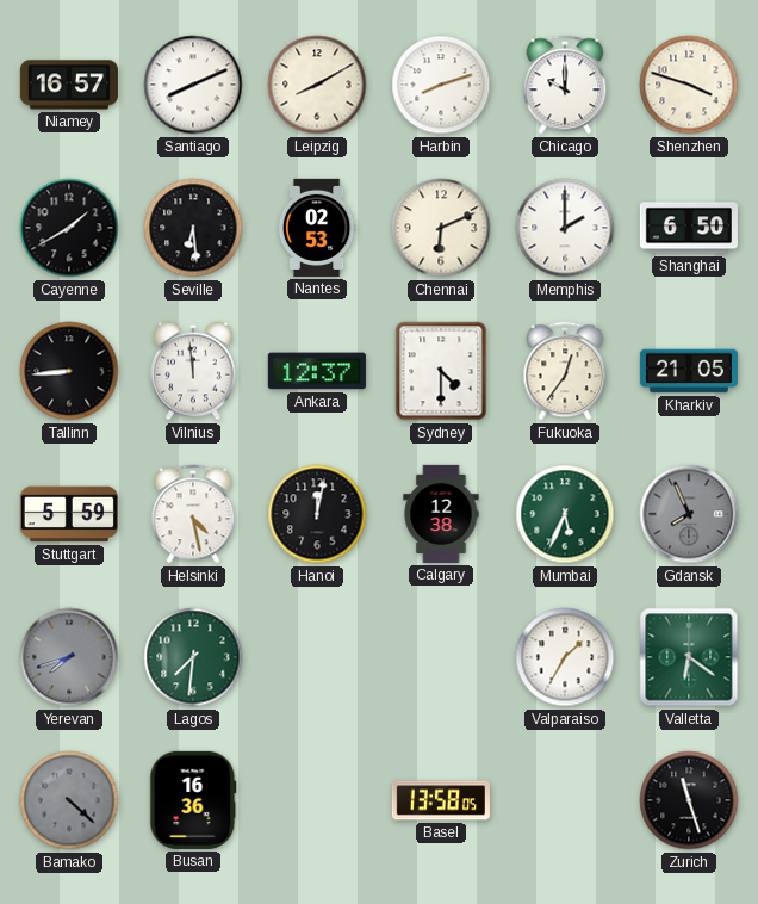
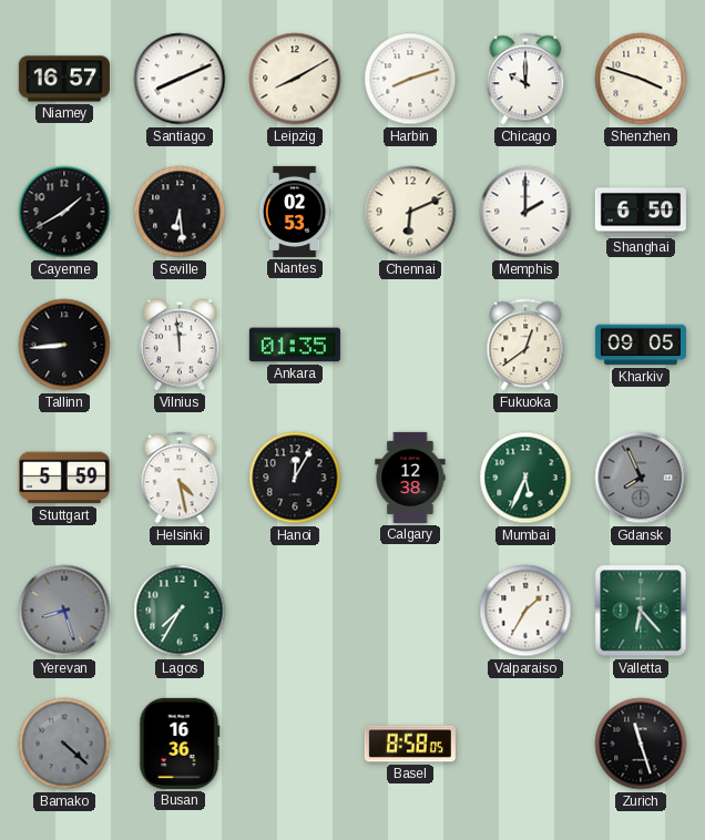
Ankara: 12:37 -> 01:35 (295, 345)
Sydney: 4:30 -> none (441, 371)
Fukuoka: 12:36 -> 12:39 (525, 345)
Kharkiv: 21:05 -> 09:05 (641, 345)
Hanoi: 12:02 -> 12:05 (295, 478)
Yerevan: 7:42 -> 8:27 (64, 611)
Lagos: 7:31 -> 7:35 (180, 611)
Valletta: 6:21 -> 6:23 (641, 611)
Basel: 13:58 -> 8:58 (410, 744)
